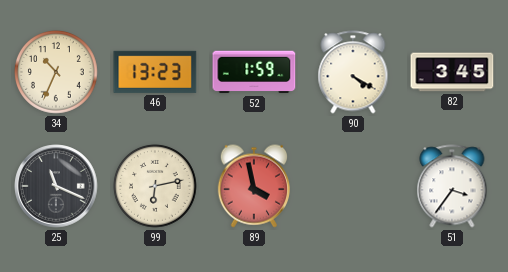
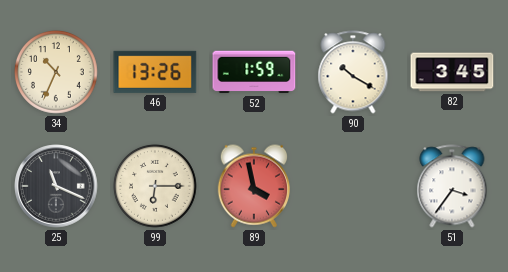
46: 13:23 -> 13:26 (155, 72)
90: 4:20 -> 10:20 (353, 72)
99: 6:13 -> 6:15 (155, 186)
